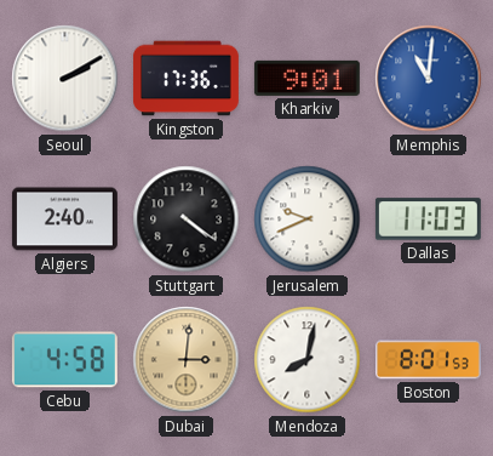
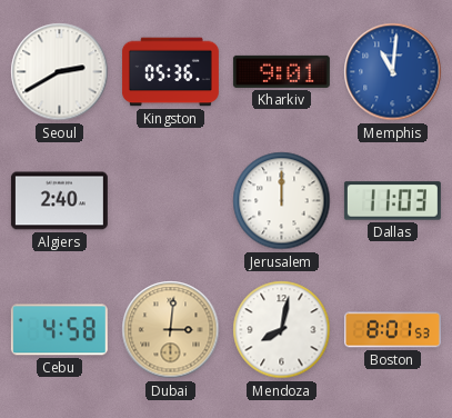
Seoul: 2:10 -> 2:40 (60, 72)
Kingston: 17:36 -> 05:36 (170, 72)
Stuttgart: 4:21 -> none (187, 220)
Jerusalem: 9:41 -> 12:00 (282, 201)
